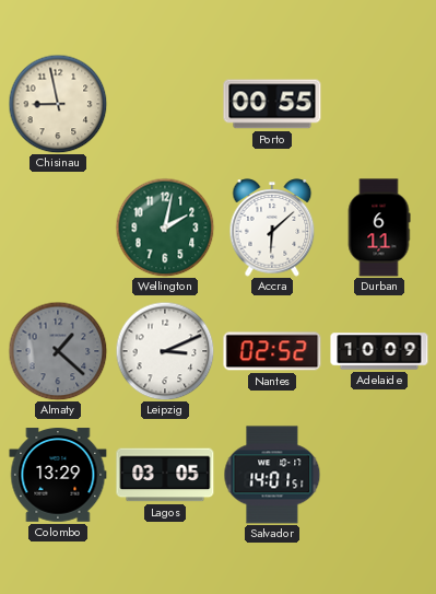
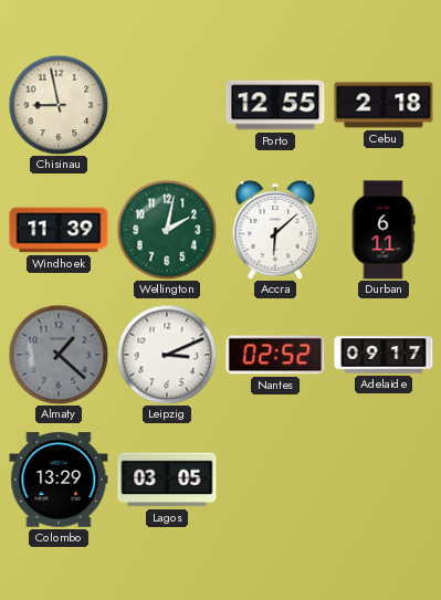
Porto: 00:55 -> 12:55 (275, 105)
Cebu: none -> 2:18 (384, 105)
Windhoek: none -> 11:39 (59, 230)
Adelaide: 10:09 -> 09:17 (384, 355)
Salvador: 14:01 -> none (272, 475)
